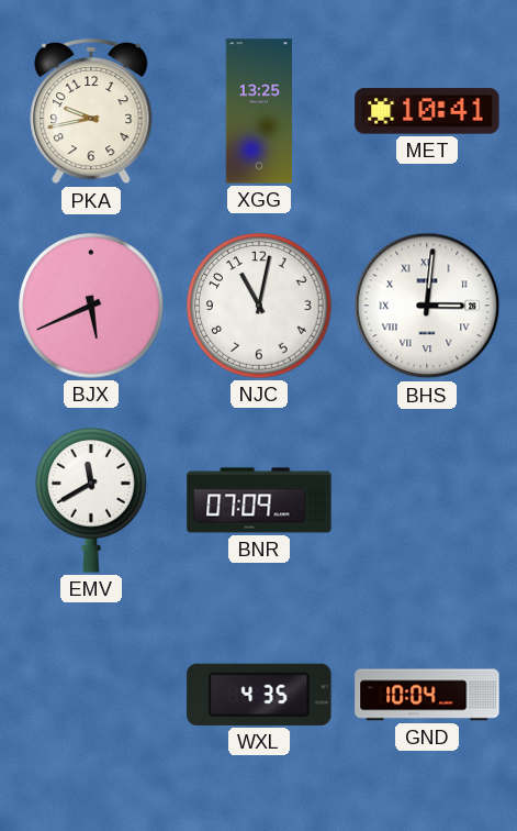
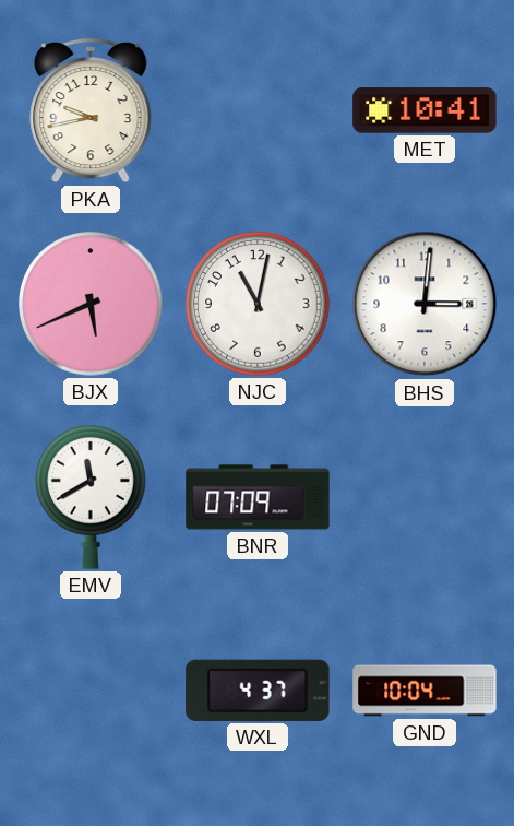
XGG: 13:25 -> none (258, 111)
BHS numerals: Roman -> Arabic (425, 304)
WXL: 4:35 -> 4:37 (258, 691)
